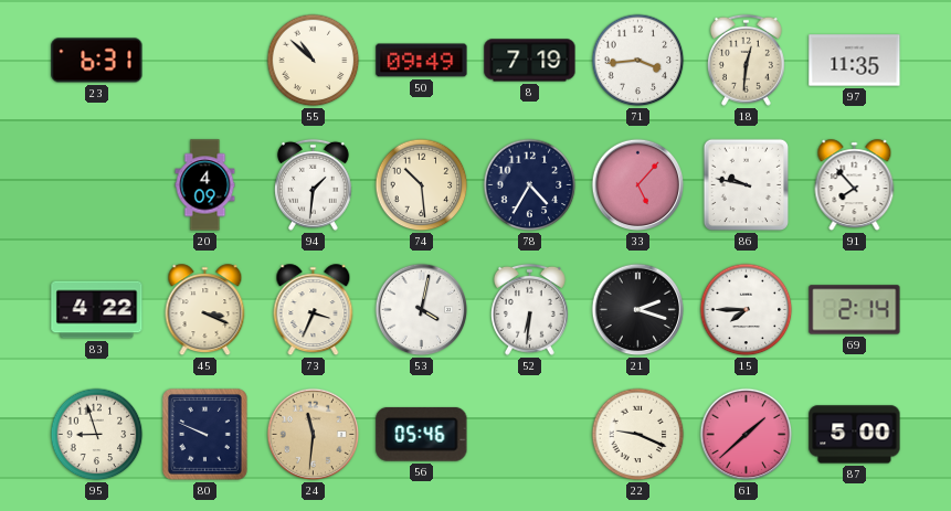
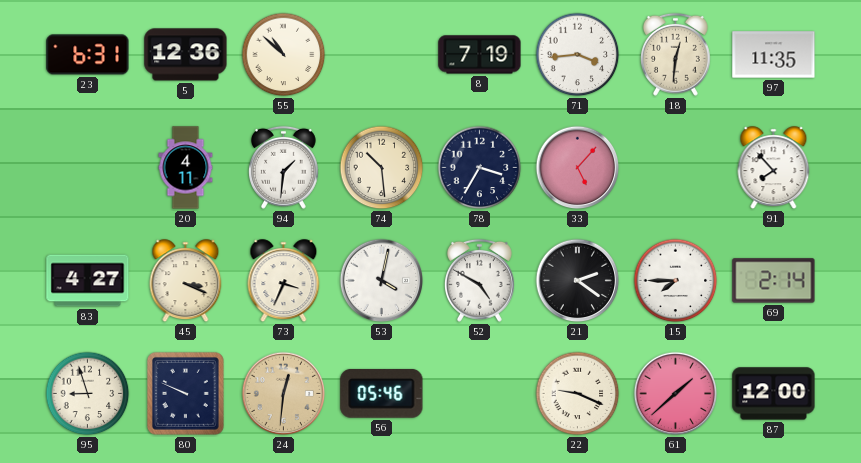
5: none -> 12:36 (186, 55)
50: 09:49 -> none (422, 61)
20: 4:09 -> 4:11 (186, 168)
78: 4:35 -> 3:35 (480, 168)
86: 9:47 -> none (747, 185)
83: 4:22 -> 4:27 (88, 281)
52: 6:31 -> 4:50 (479, 280)
21: 2:18 -> 2:21 (578, 281)
24: 11:31 -> 12:31 (284, 394)
87: 5:00 -> 12:00 (774, 394)
